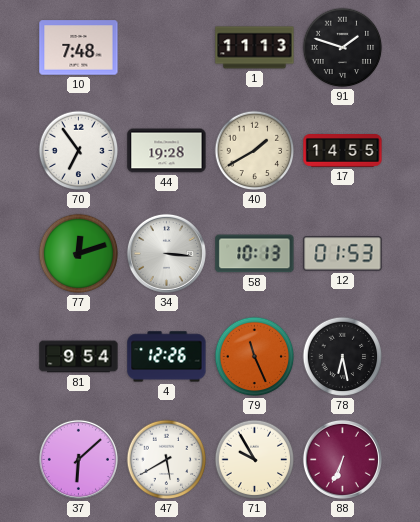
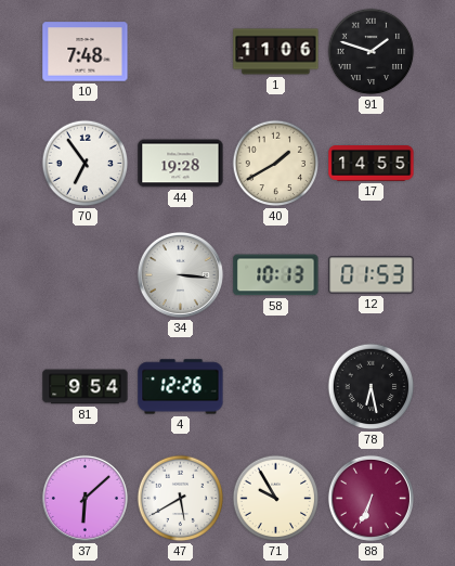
1: 11:13 -> 11:06 (276, 52)
77: 12:12 -> none (79, 254)
79: 11:26 -> none (255, 357)
